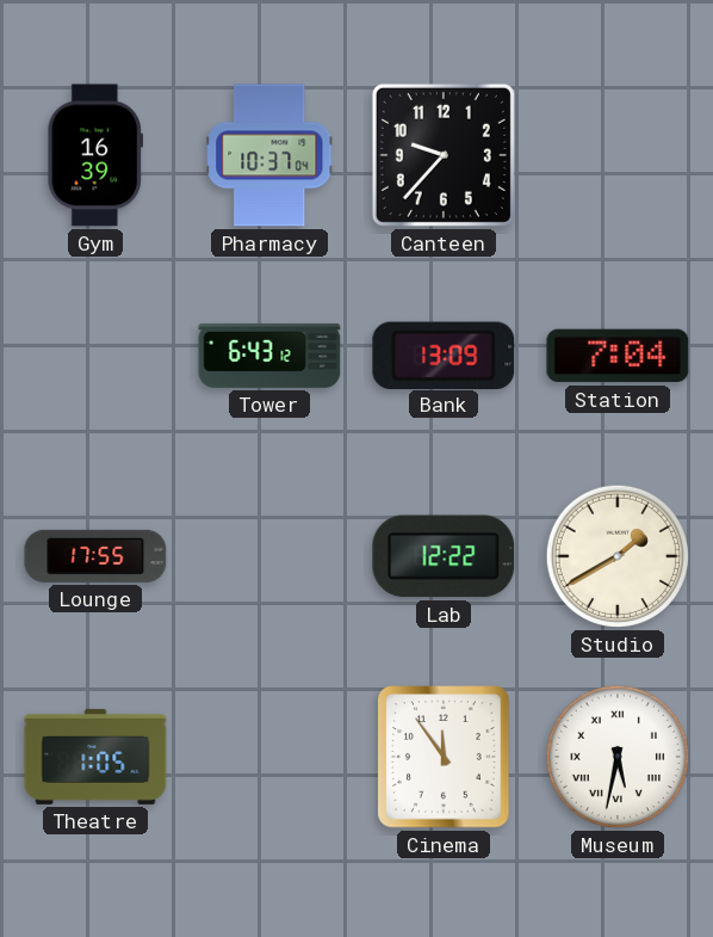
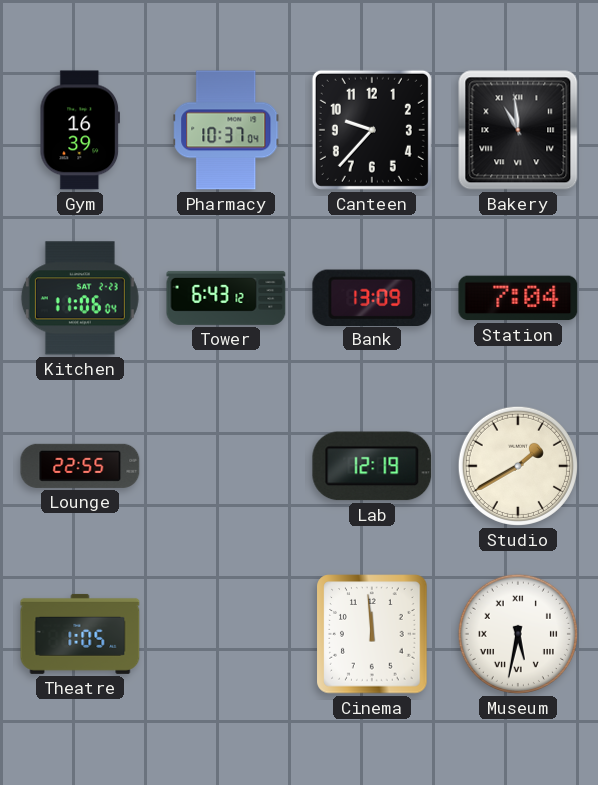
Bakery: none -> 10:59 (518, 130)
Kitchen: none -> 11:06 (80, 298)
Lounge: 17:55 -> 22:55 (80, 466)
Lab: 12:22 -> 12:19 (372, 466)
Cinema: 11:54 -> 11:59 (372, 634)
